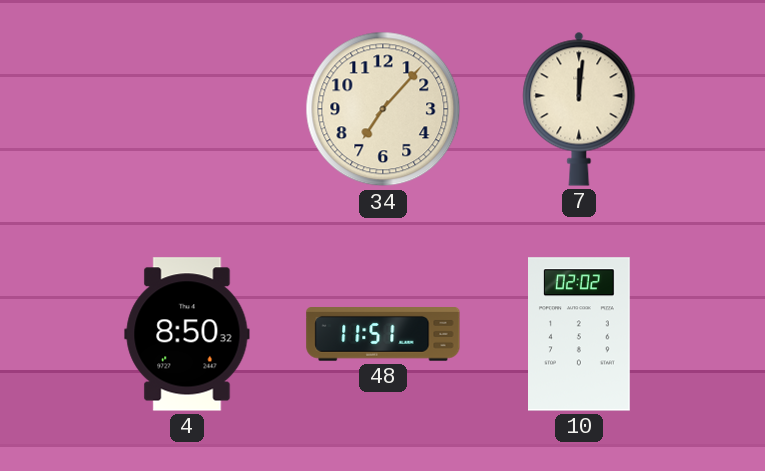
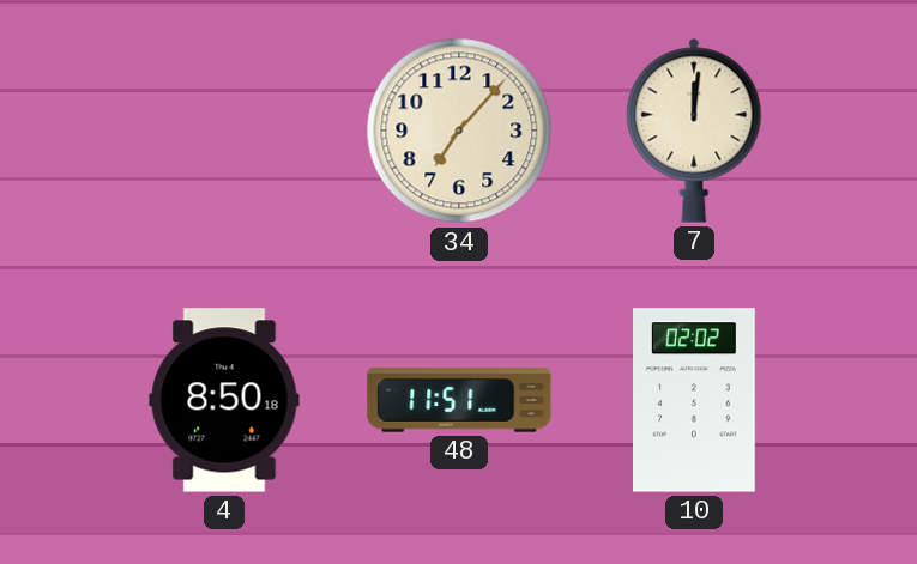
4: 8:50:32 -> 8:50:18 (224, 400)
